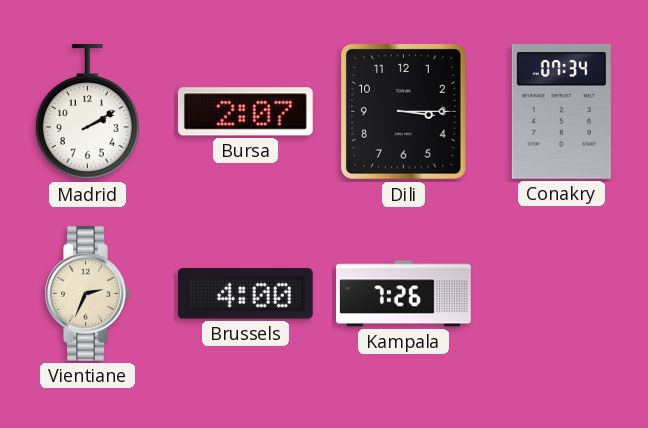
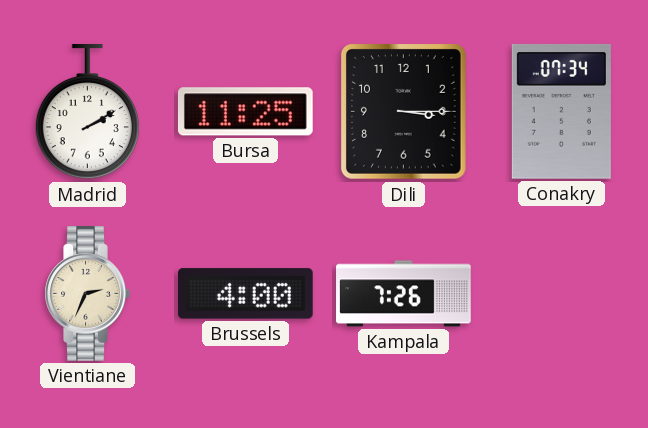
Bursa: 2:07 -> 11:25 (245, 112)
